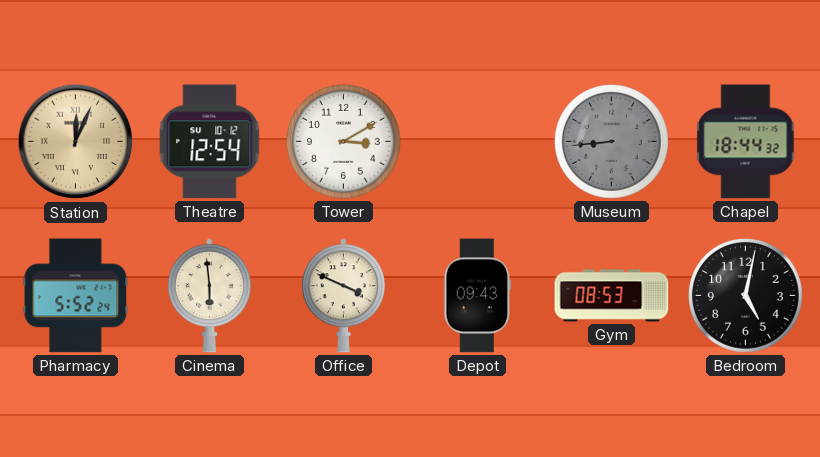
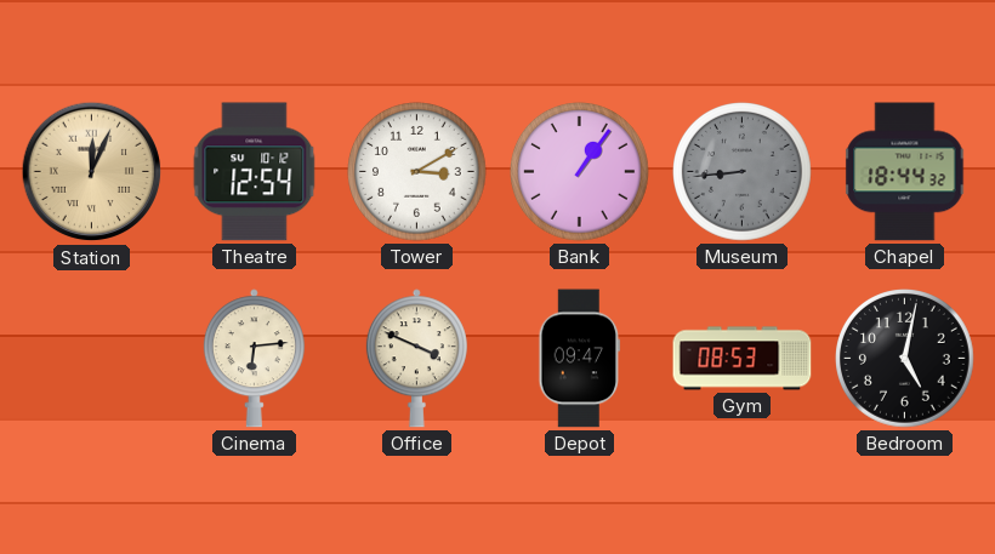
Bank: none -> 1:06 (580, 172)
Pharmacy: 5:52 -> none (76, 296)
Cinema: 5:59 -> 6:14 (254, 359)
Depot: 09:43 -> 09:47 (579, 359)
